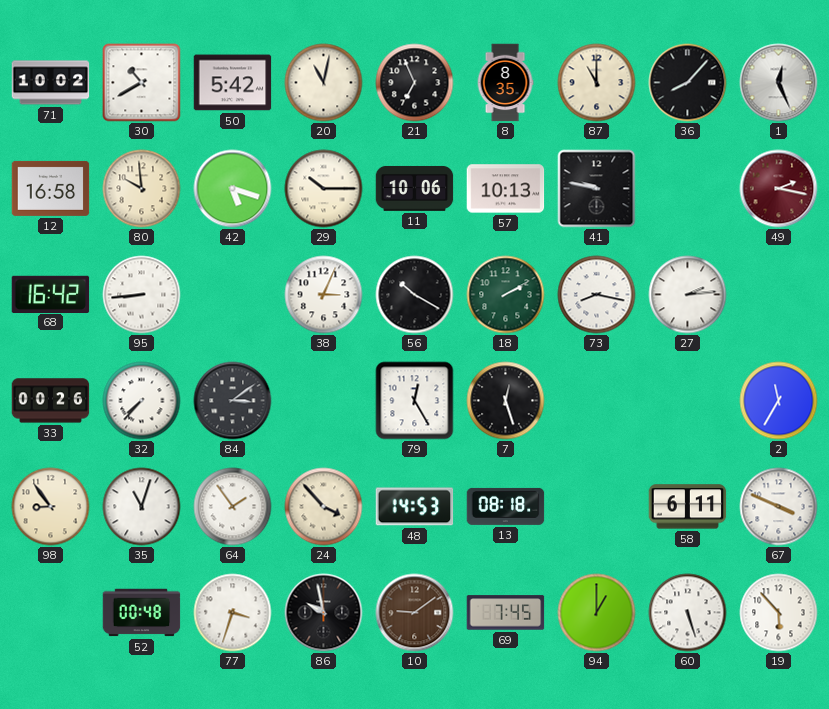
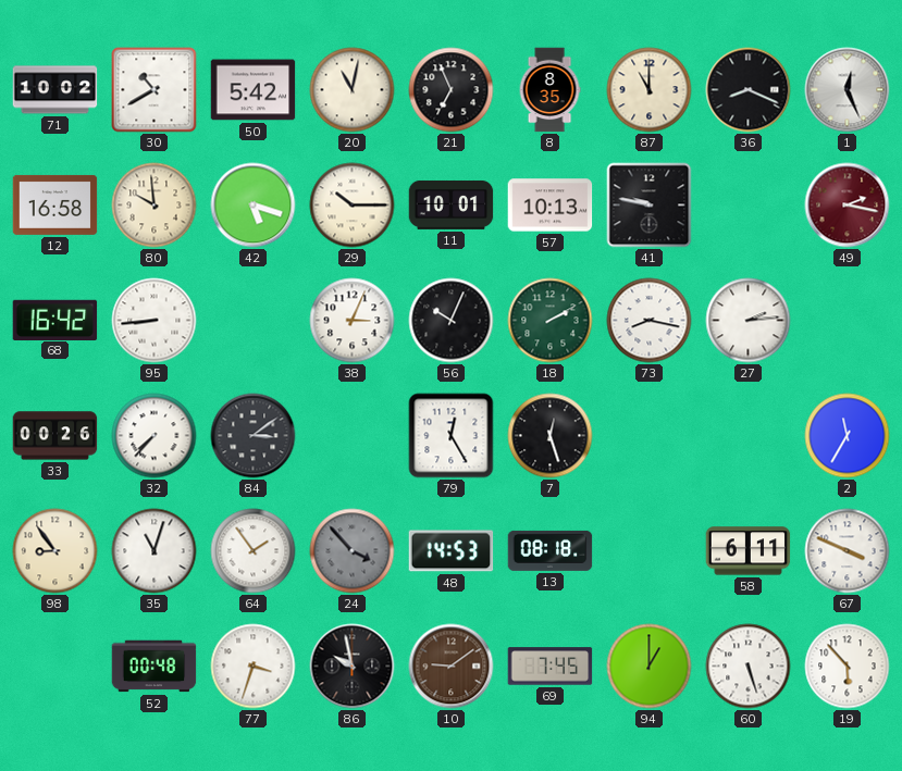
36: 8:07 -> 8:19 (749, 90)
11: 10:06 -> 10:01 (452, 204)
56: 10:20 -> 10:04 (452, 321)
24 dial: cream -> grey (353, 551)
